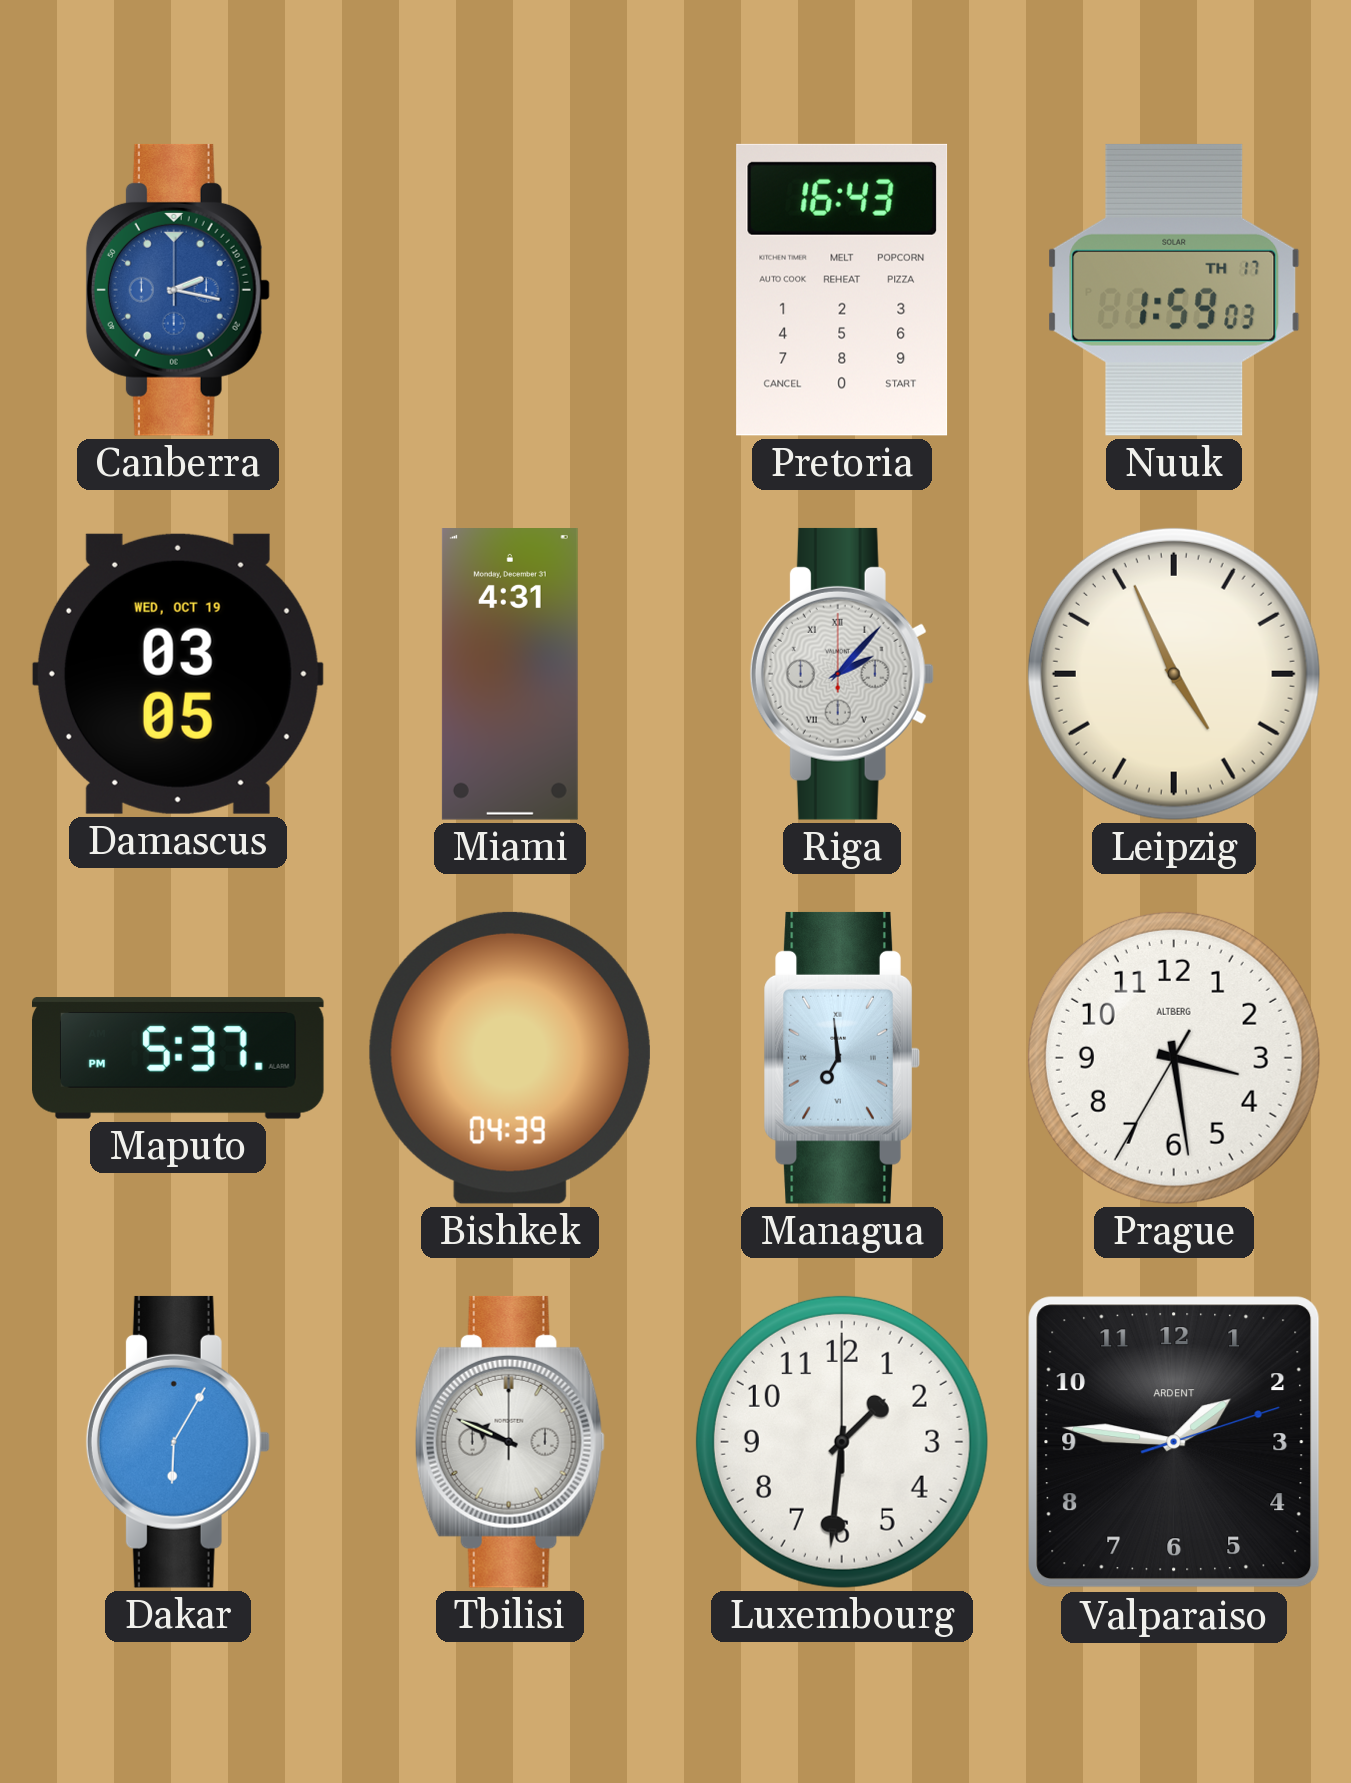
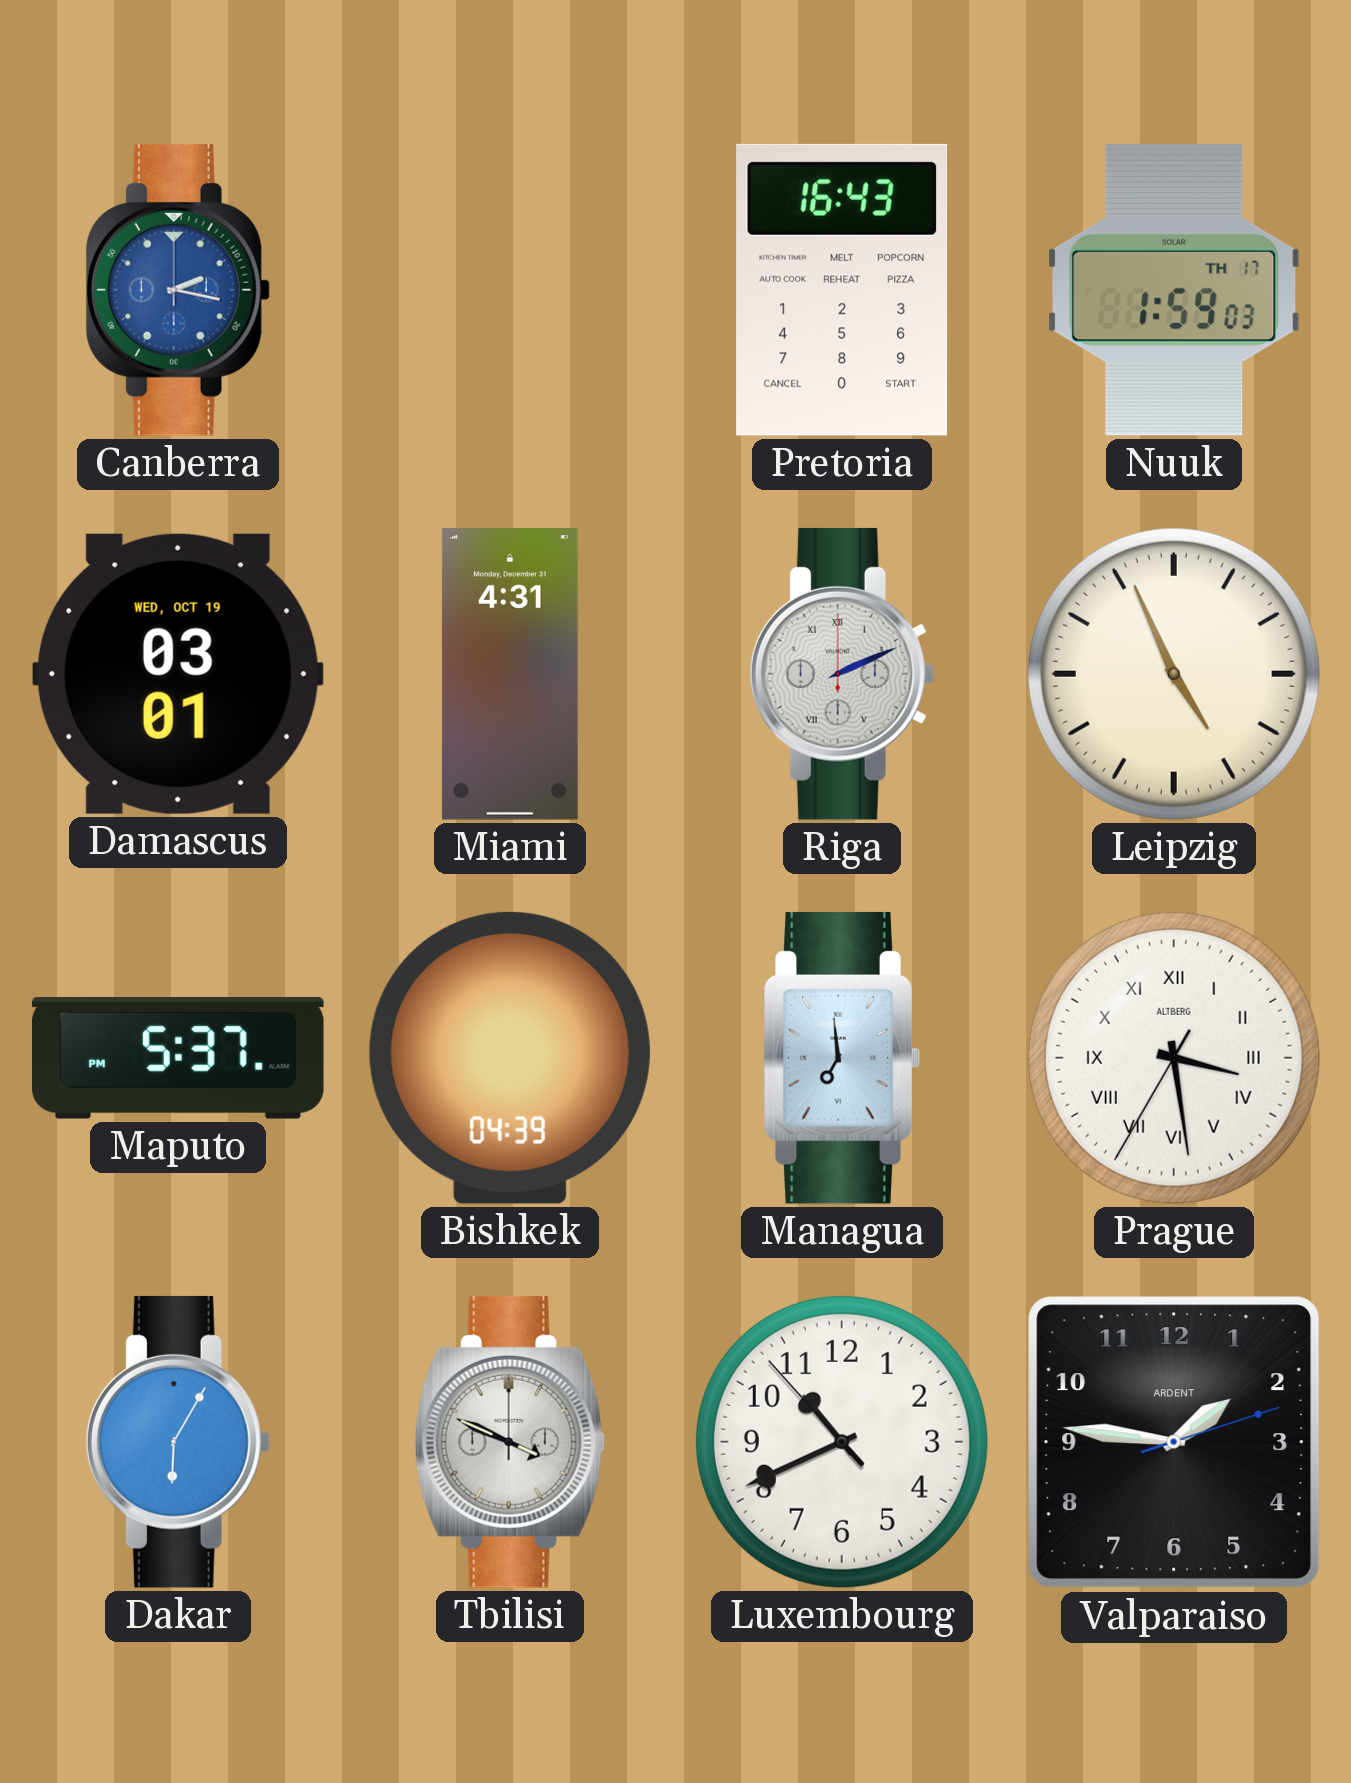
Damascus: 03:05 -> 03:01 (178, 674)
Riga: 2:07 -> 2:11 (842, 674)
Prague numerals: Arabic -> Roman (1174, 1058)
Tbilisi: 9:49 -> 3:49 (510, 1442)
Luxembourg: 1:31 -> 10:40 (842, 1442)
